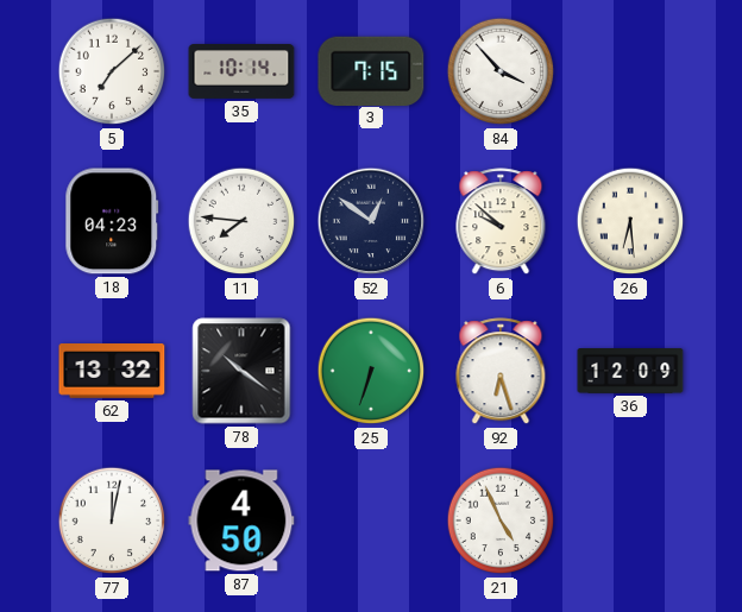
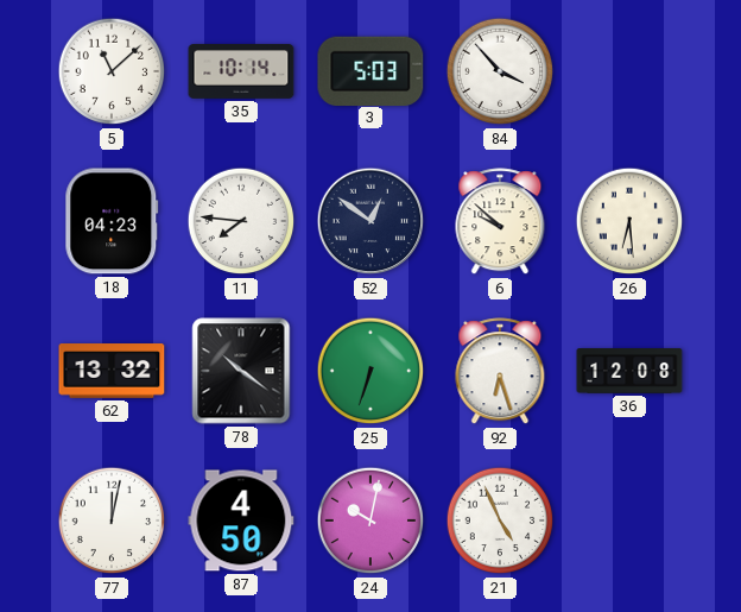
5: 7:08 -> 11:08 (112, 71)
3: 7:15 -> 5:03 (370, 70)
36: 12:09 -> 12:08 (629, 372)
24: none -> 10:02 (370, 520)
